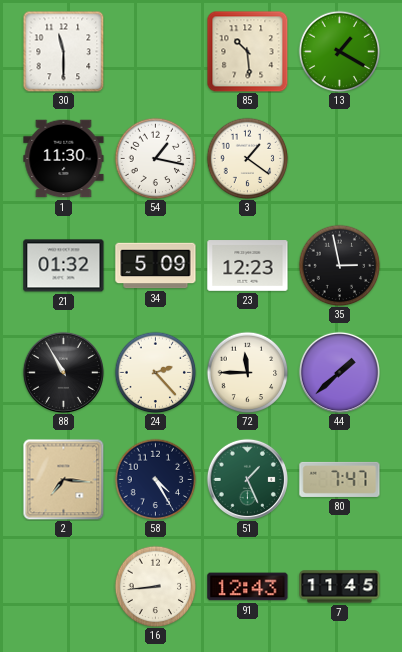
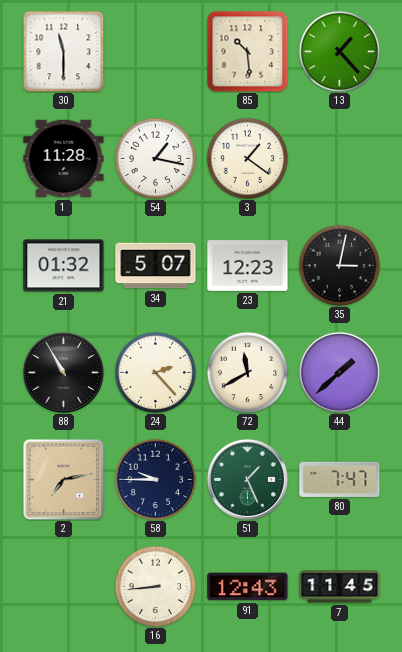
13: 1:20 -> 1:23 (339, 51)
1: 11:30 -> 11:28 (64, 159)
34: 5:09 -> 5:07 (156, 266)
35: 2:58 -> 3:02 (339, 265)
72: 11:45 -> 11:40 (247, 372)
2: 7:16 -> 7:13 (63, 479)
58: 4:25 -> 9:45 (155, 479)
